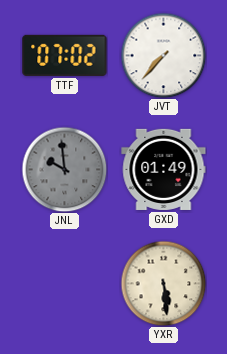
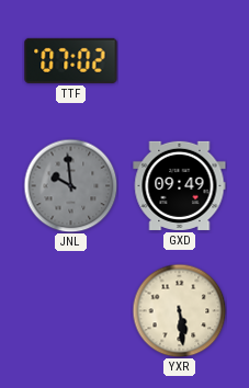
JVT: 7:37 -> none (163, 55)
GXD: 01:49 -> 09:49 (180, 185)
